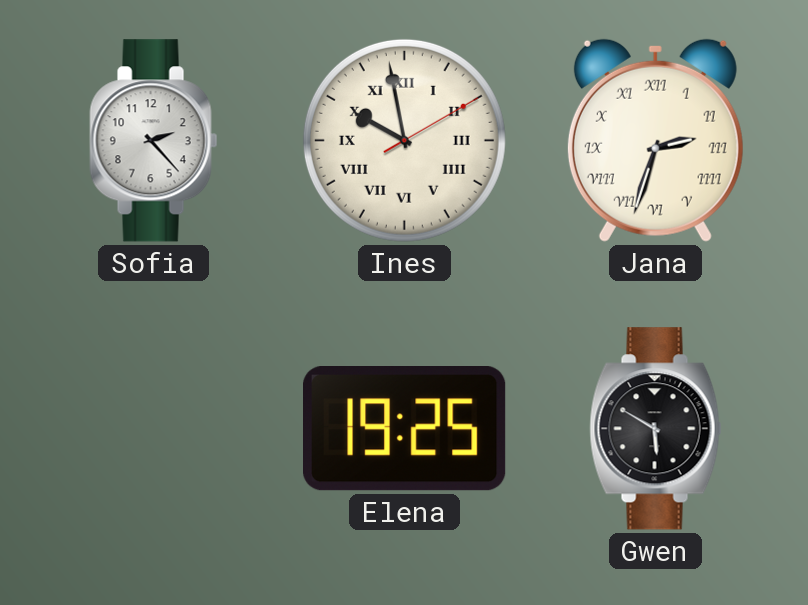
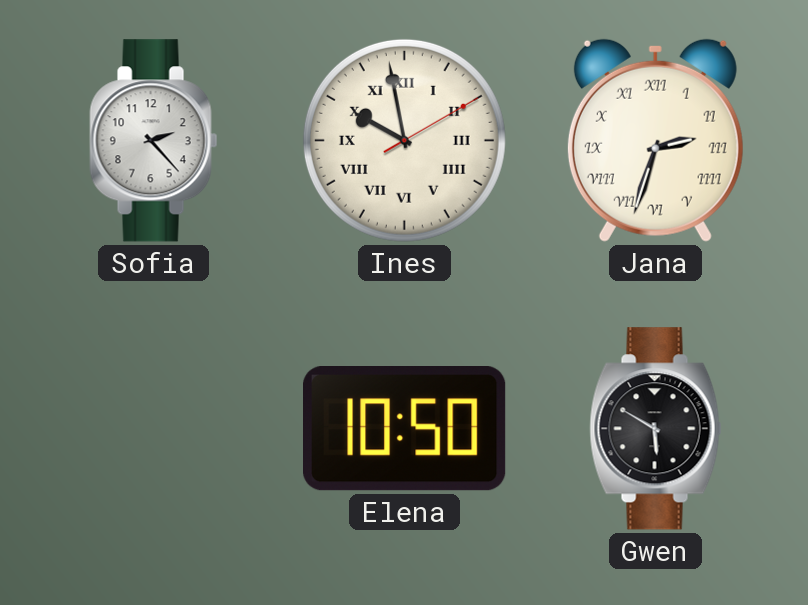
Elena: 19:25 -> 10:50 (405, 429)
